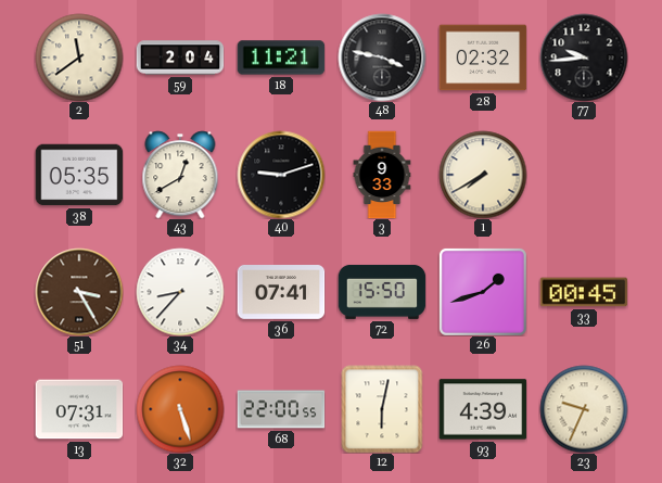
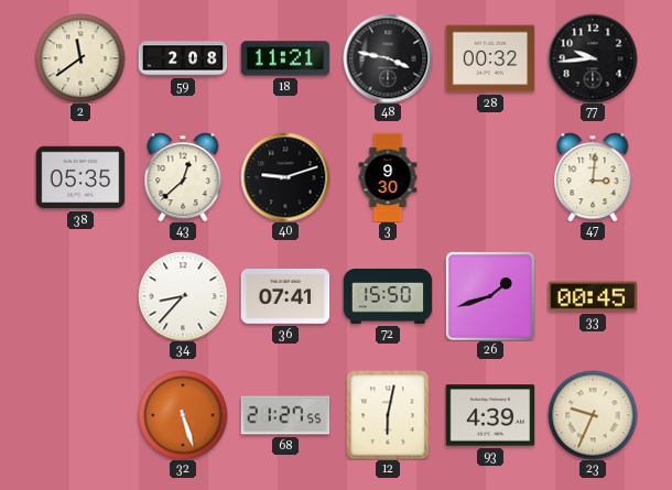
59: 2:04 -> 2:08 (183, 58)
28: 02:32 -> 00:32 (490, 58)
43: 12:40 -> 12:38 (183, 177)
3: 9:33 -> 9:30 (388, 177)
1: 7:40 -> none (483, 175)
47: none -> 3:01 (593, 177)
51: 3:25 -> none (79, 292)
13: 07:31 -> none (79, 409)
68: 22:00 -> 21:27 (285, 415)
